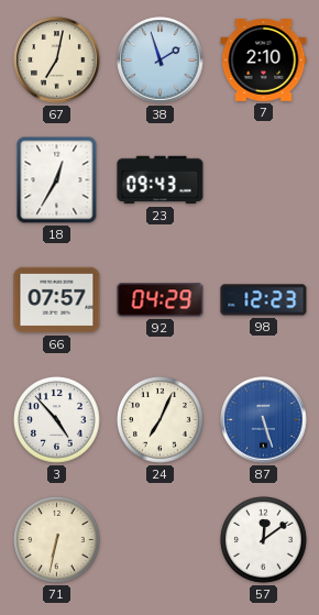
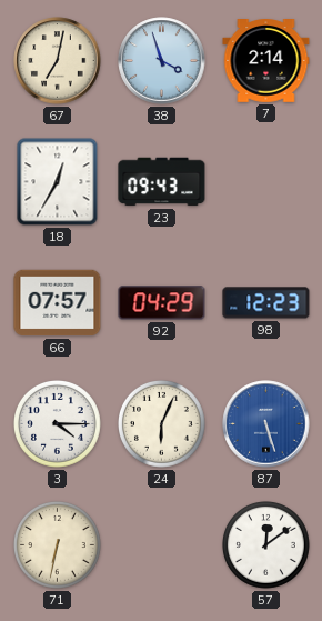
38: 1:57 -> 3:57 (162, 61)
7: 2:10 -> 2:14 (266, 61)
3: 4:53 -> 4:15 (58, 424)
24: 7:04 -> 6:04 (162, 424)
